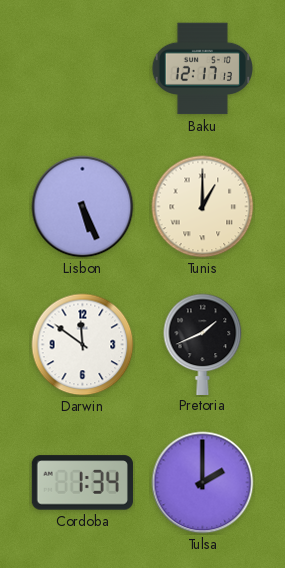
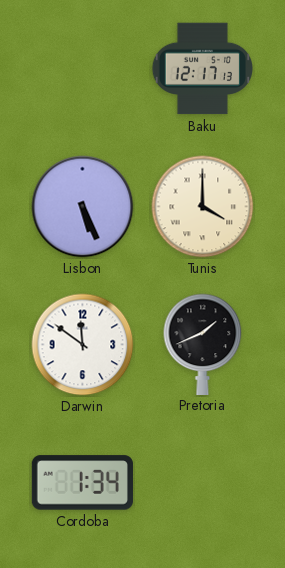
Tunis: 1:00 -> 4:00 (203, 207)
Tulsa: 2:00 -> none (203, 483)
